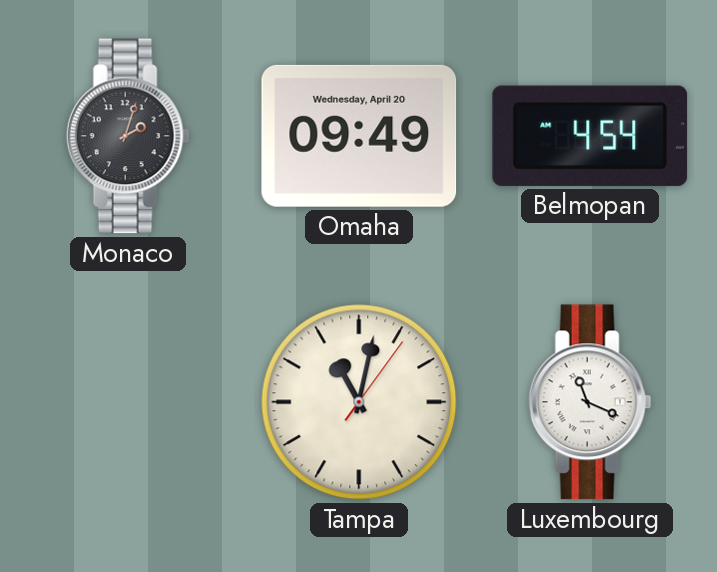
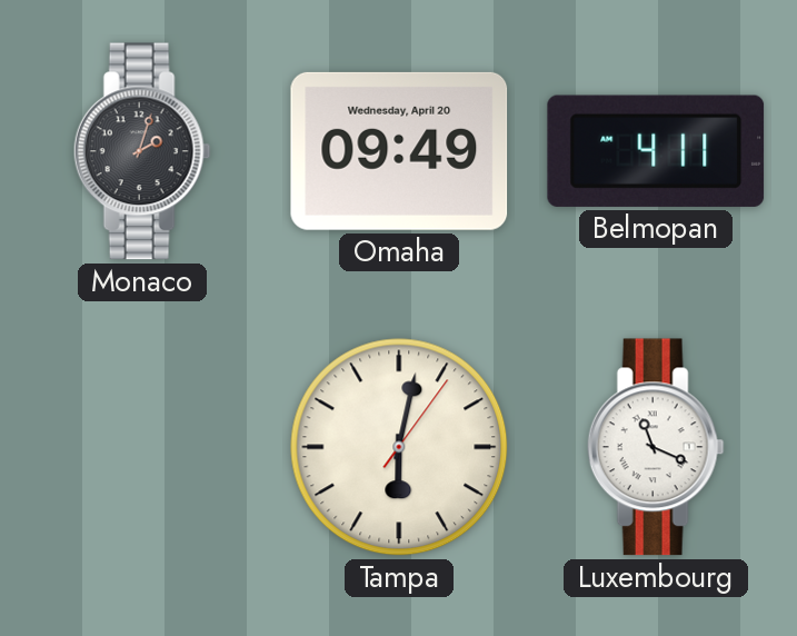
Belmopan: 4:54 -> 4:11 (656, 151)
Tampa: 11:02 -> 6:02 (399, 447)
